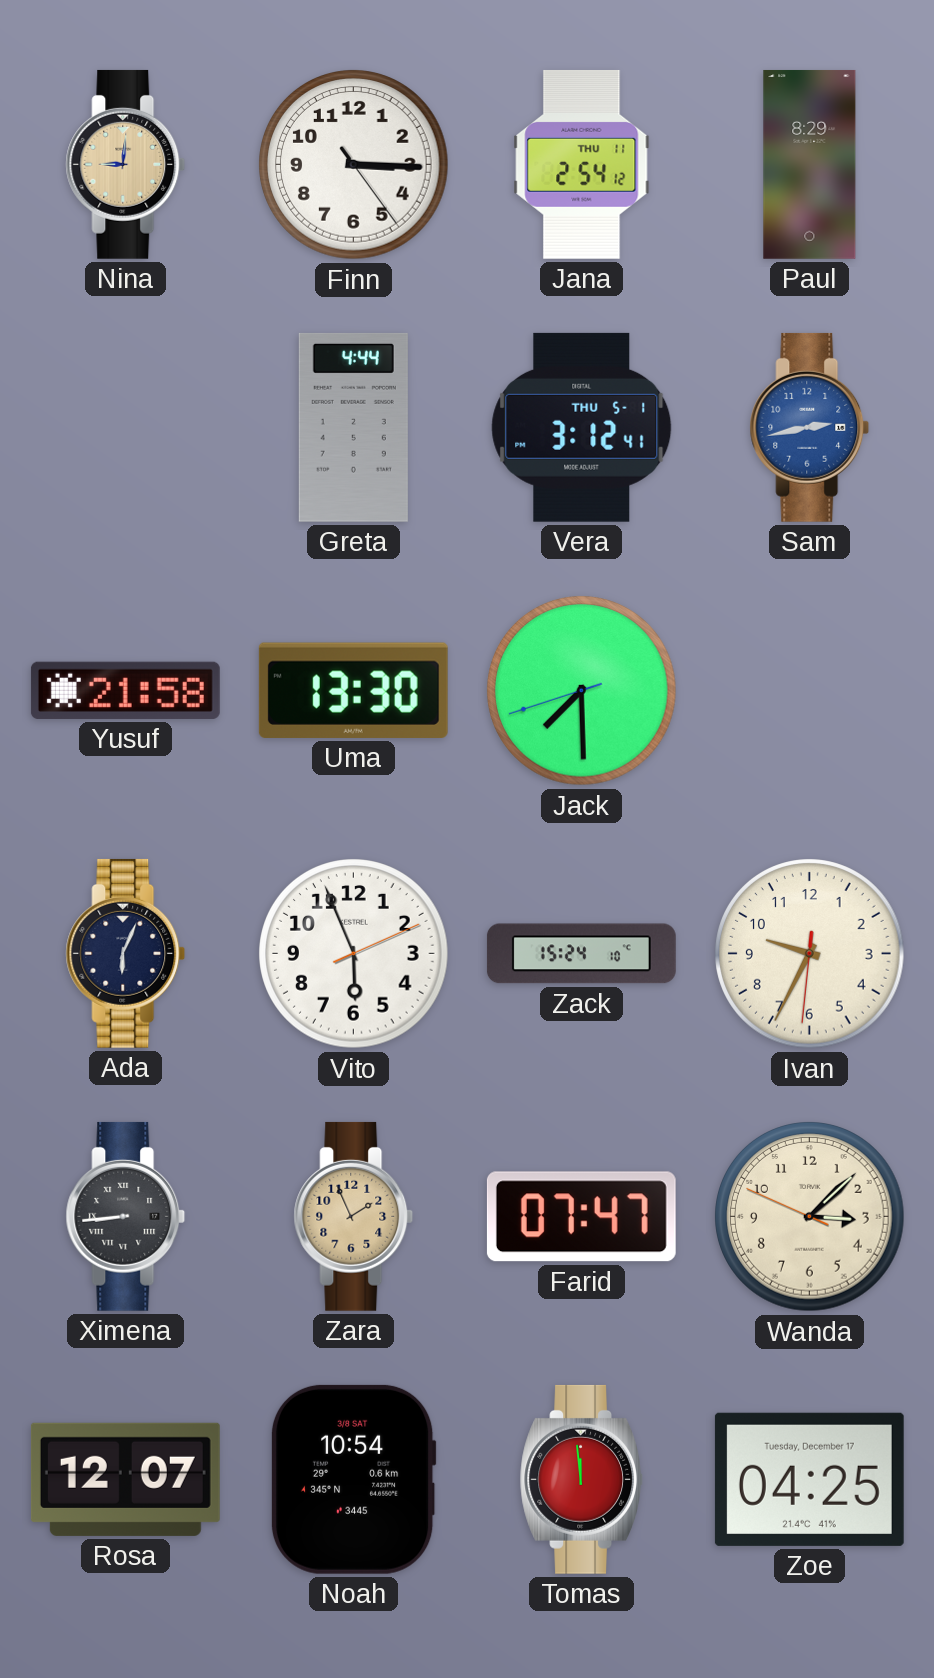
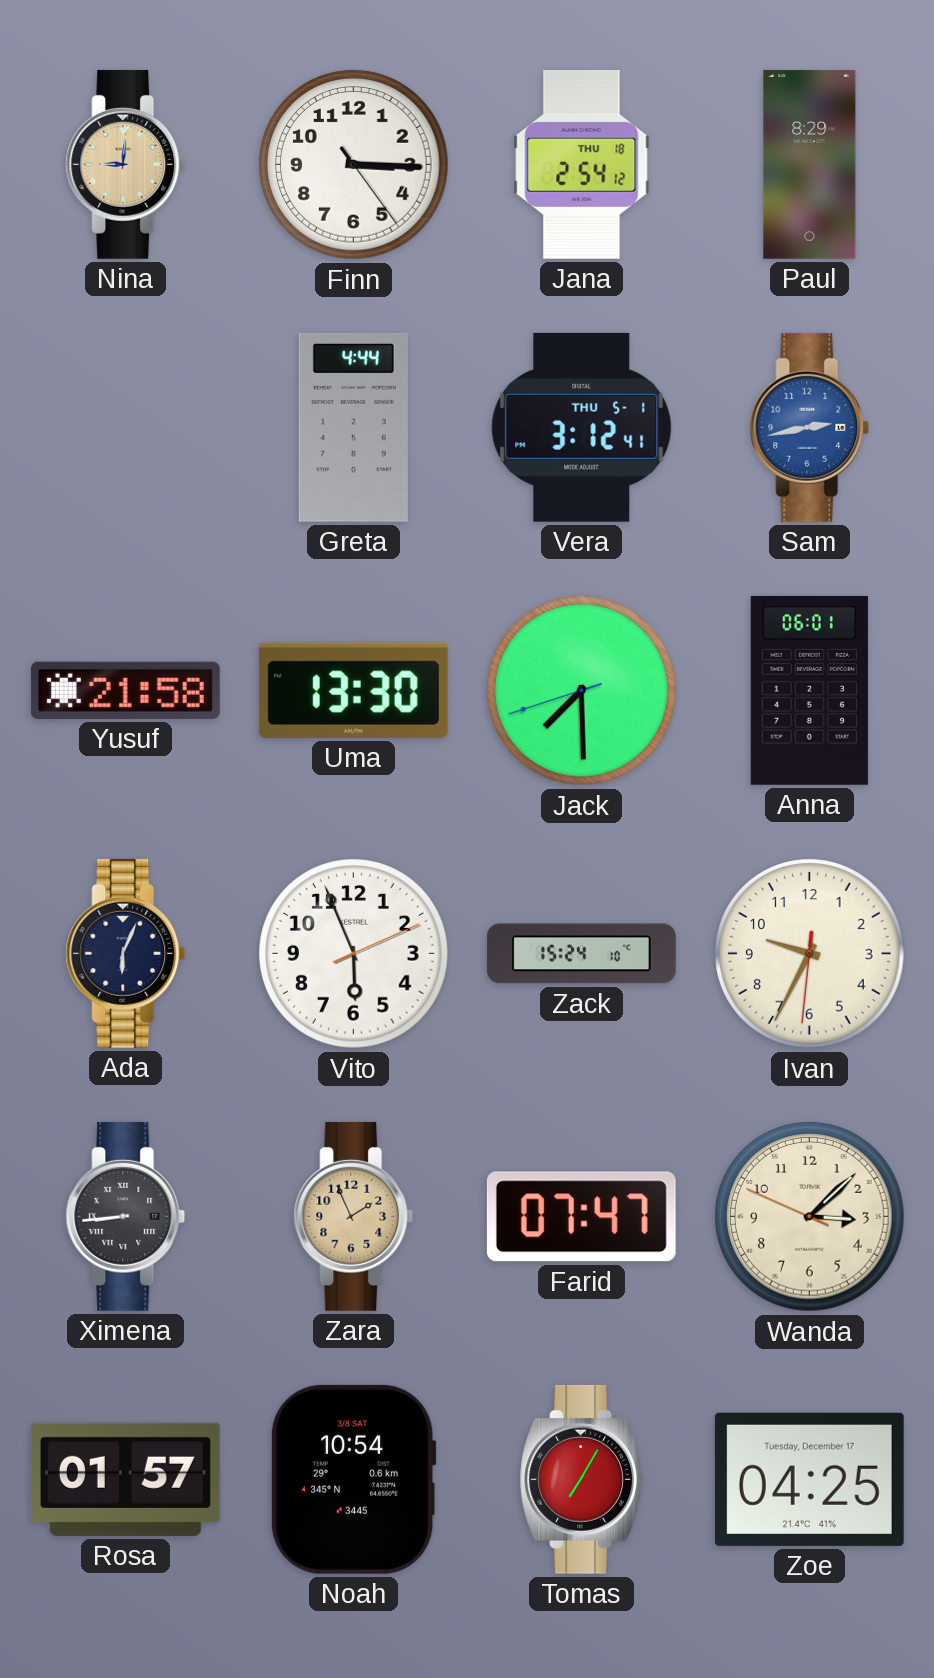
Jana date: THU 11 -> THU 18 (582, 164)
Anna: none -> 06:01 (809, 690)
Rosa: 12:07 -> 01:57 (125, 1479)
Tomas: 11:59 -> 7:05 (581, 1479)
